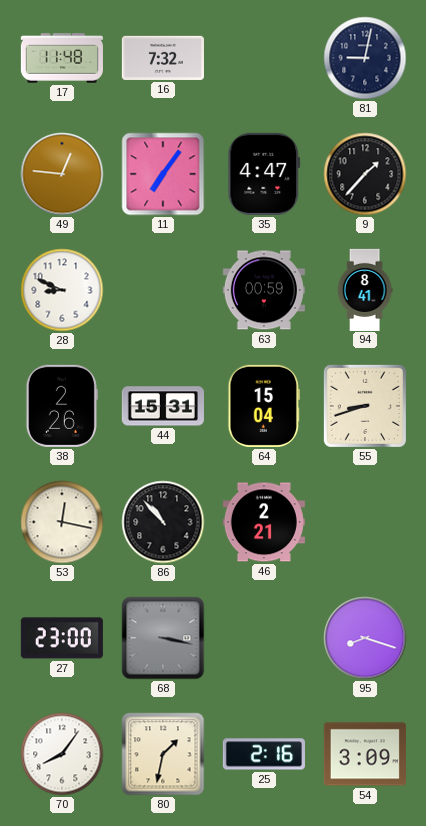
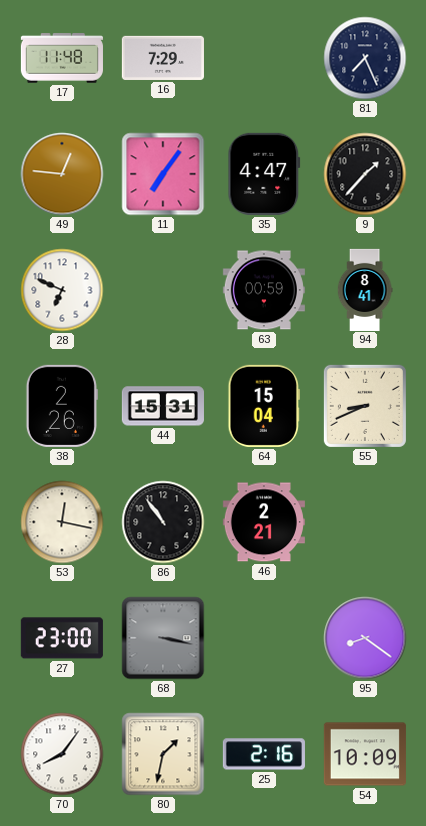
16: 7:32 -> 7:29 (163, 58)
81: 9:02 -> 7:26 (365, 58)
28: 8:49 -> 6:49 (62, 290)
55: 8:42 -> 8:41 (365, 406)
86: 10:53 -> 10:54 (163, 522)
95: 8:18 -> 8:21 (365, 638)
54: 3:09 -> 10:09 (365, 754)
